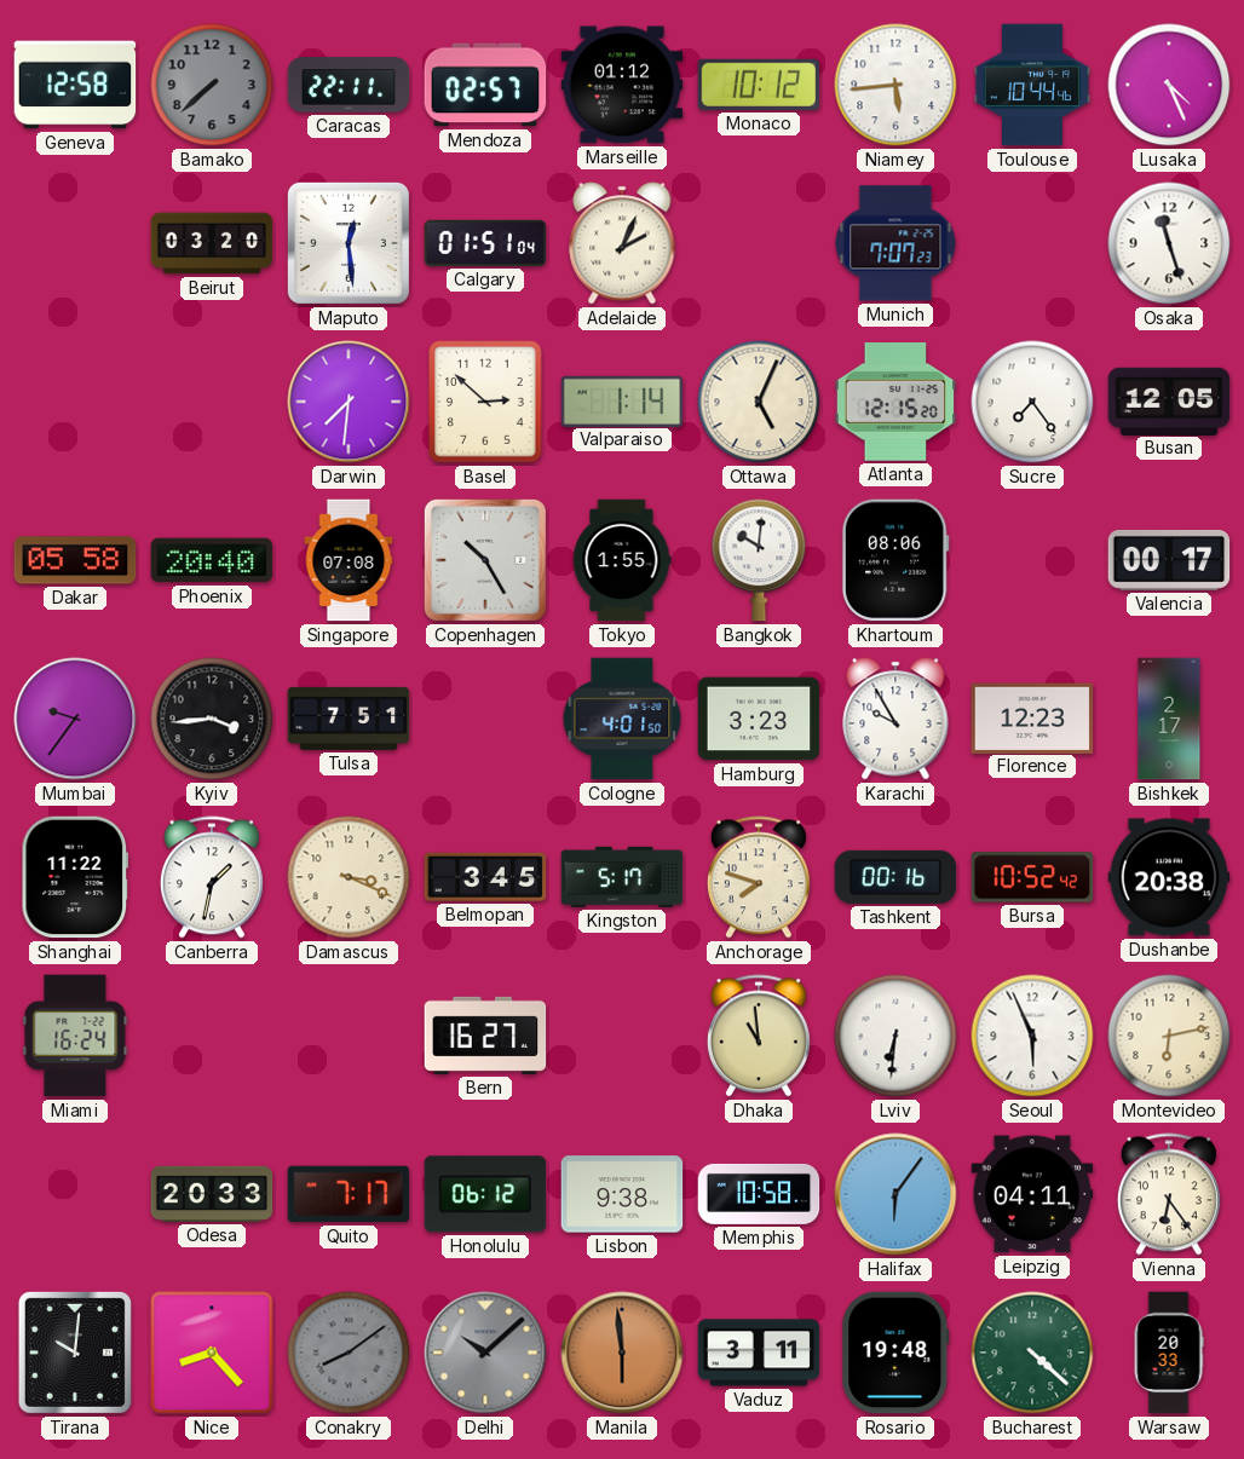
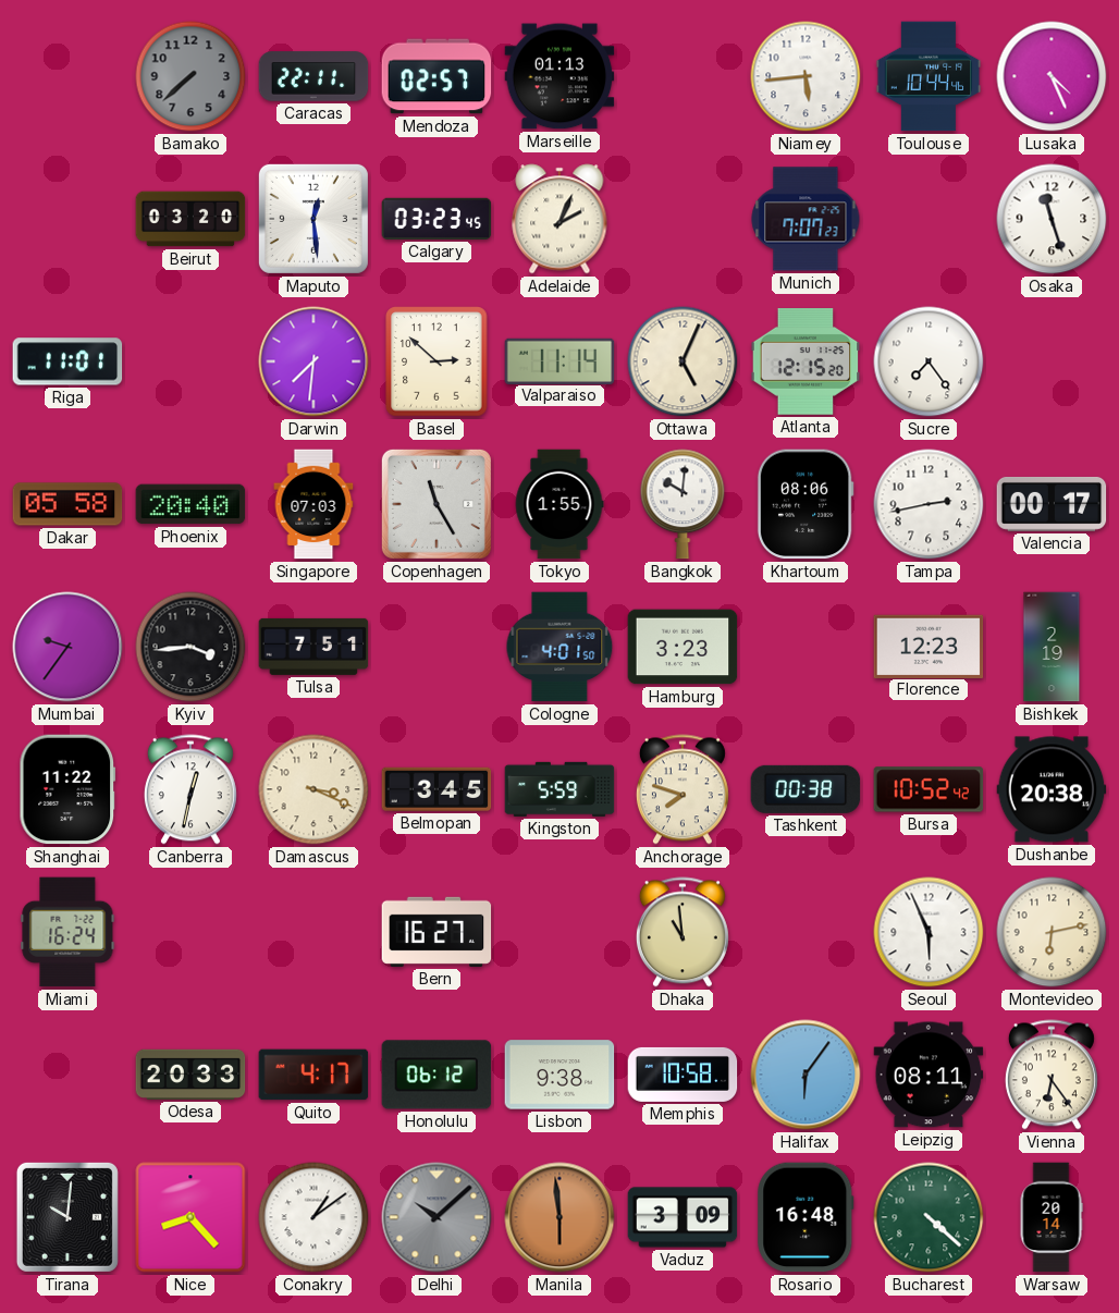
Geneva: 12:58 -> none (75, 85)
Marseille: 01:12 -> 01:13 (559, 76)
Monaco: 10:12 -> none (759, 85)
Calgary: 01:51 -> 03:23 (436, 219)
Riga: none -> 11:01 (67, 361)
Valparaiso: 1:14 -> 11:14 (559, 360)
Busan: 12:05 -> none (1169, 400)
Singapore: 07:08 -> 07:03 (313, 504)
Copenhagen: 10:25 -> 11:25 (436, 504)
Tampa: none -> 2:43 (929, 504)
Karachi: 9:55 -> none (895, 719)
Bishkek: 2:17 -> 2:19 (1052, 647)
Canberra: 1:32 -> 12:32 (190, 789)
Kingston: 5:17 -> 5:59 (559, 789)
Tashkent: 00:16 -> 00:38 (806, 789)
Lviv: 6:31 -> none (895, 1036)
Quito: 7:17 -> 4:17 (313, 1075)
Leipzig: 04:11 -> 08:11 (929, 1075)
Conakry: 8:09 -> 1:09 (313, 1217)
Conakry dial: grey -> white (313, 1217)
Vaduz: 3:11 -> 3:09 (683, 1217)
Rosario: 19:48 -> 16:48 (806, 1217)
Warsaw: 20:33 -> 20:14 (1052, 1217)
